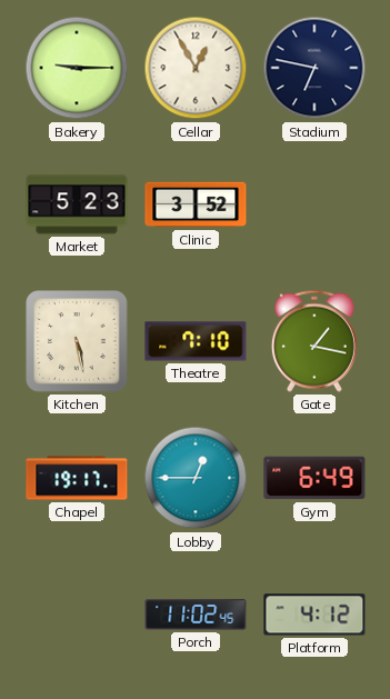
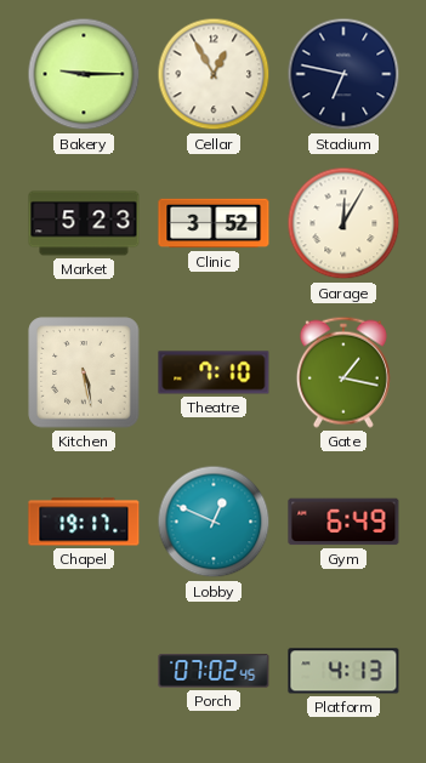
Garage: none -> 12:05 (343, 223)
Lobby: 12:45 -> 12:49 (214, 522)
Porch: 11:02 -> 07:02 (214, 671)
Platform: 4:12 -> 4:13 (343, 671)
